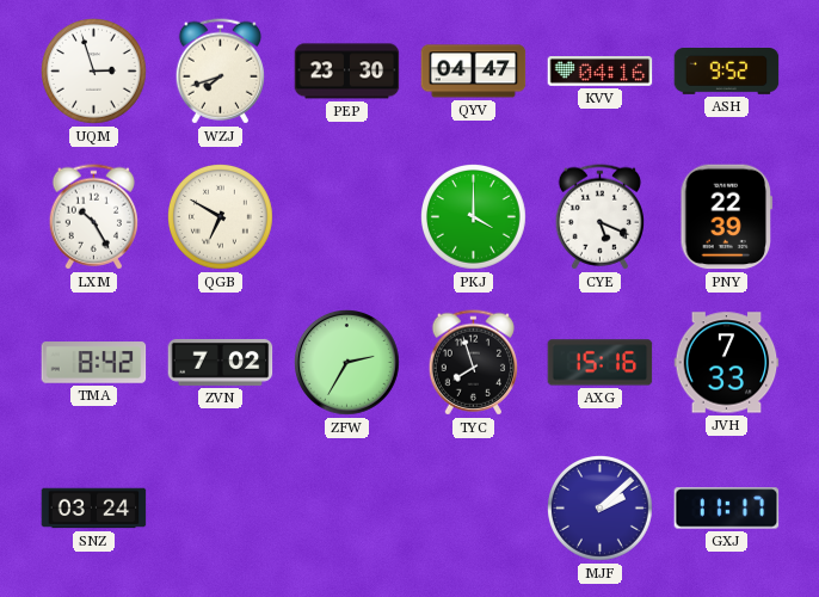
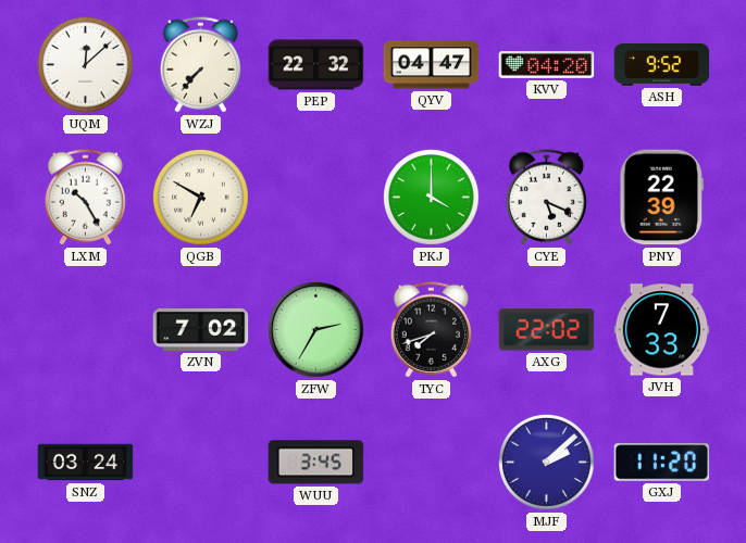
UQM: 2:57 -> 12:08 (86, 65)
WZJ: 7:42 -> 7:37 (200, 65)
PEP: 23:30 -> 22:32 (316, 65)
KVV: 04:16 -> 04:20 (547, 65)
TMA: 8:42 -> none (94, 363)
TYC: 7:57 -> 7:42 (431, 330)
AXG: 15:16 -> 22:02 (547, 330)
WUU: none -> 3:45 (316, 463)
GXJ: 11:17 -> 11:20 (662, 463)
